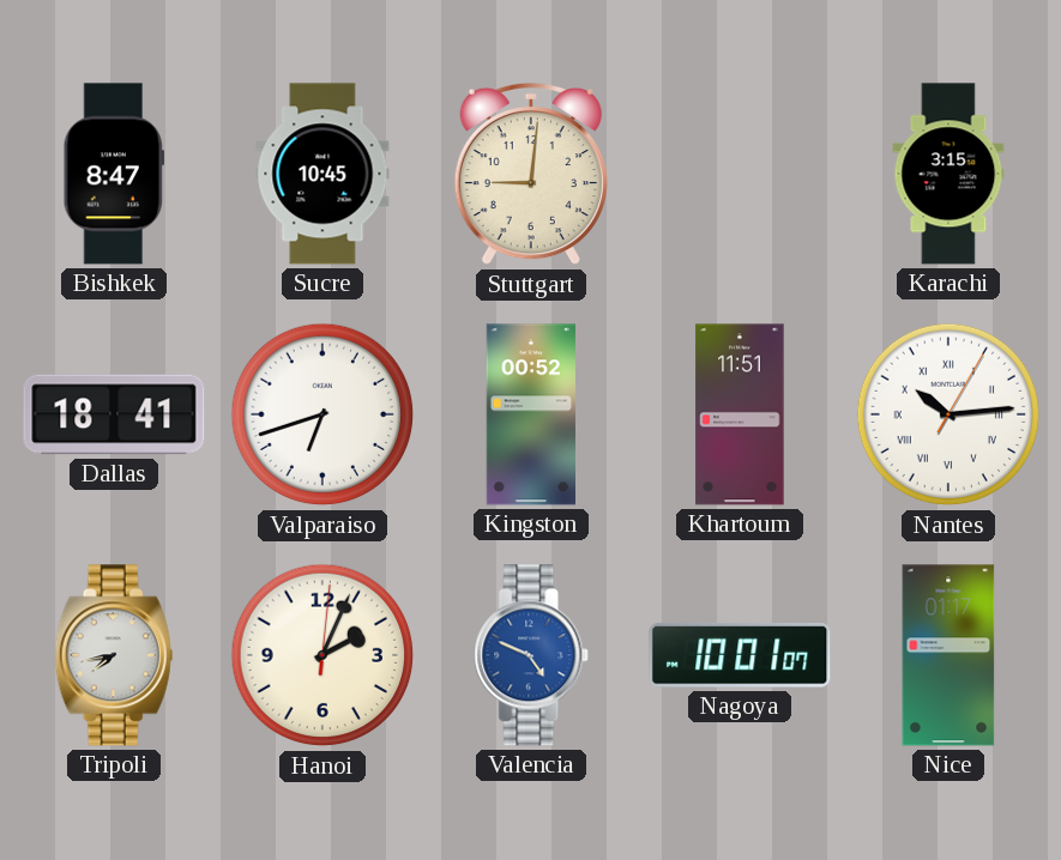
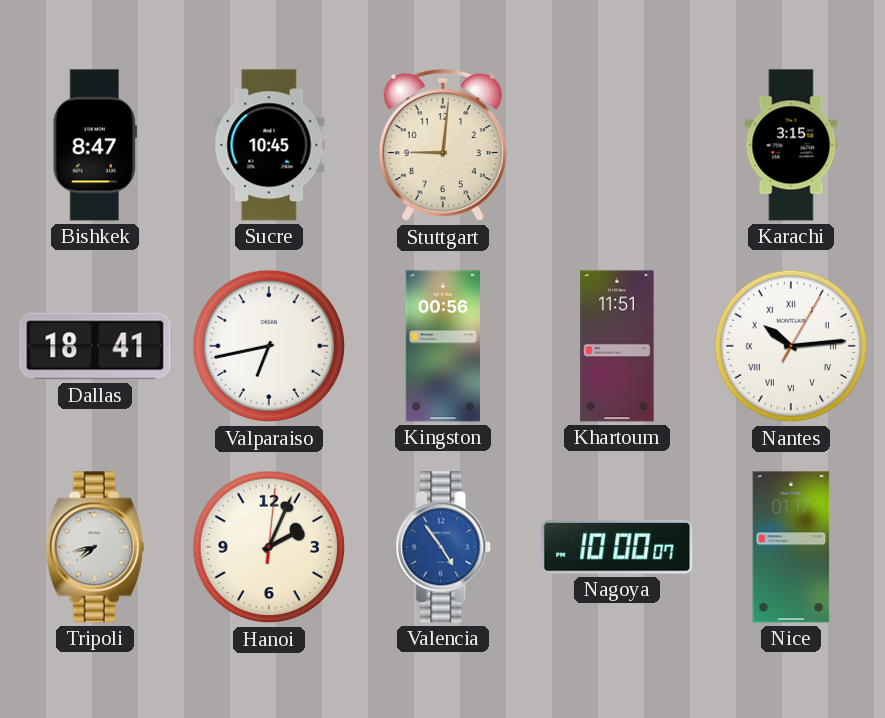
Valparaiso: 6:42 -> 6:43 (269, 346)
Kingston: 00:52 -> 00:56 (442, 346)
Valencia: 4:49 -> 4:54 (444, 547)
Nagoya: 10:01 -> 10:00 (617, 547)
